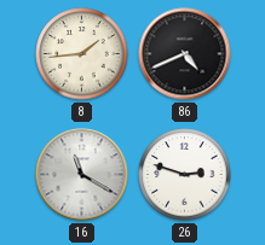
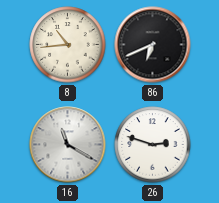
8: 1:44 -> 10:44 (68, 45)
86: 4:41 -> 6:41 (153, 45)
